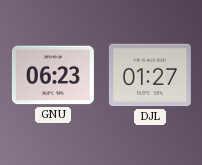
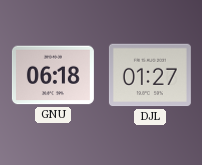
GNU: 06:23 -> 06:18 (53, 75)
